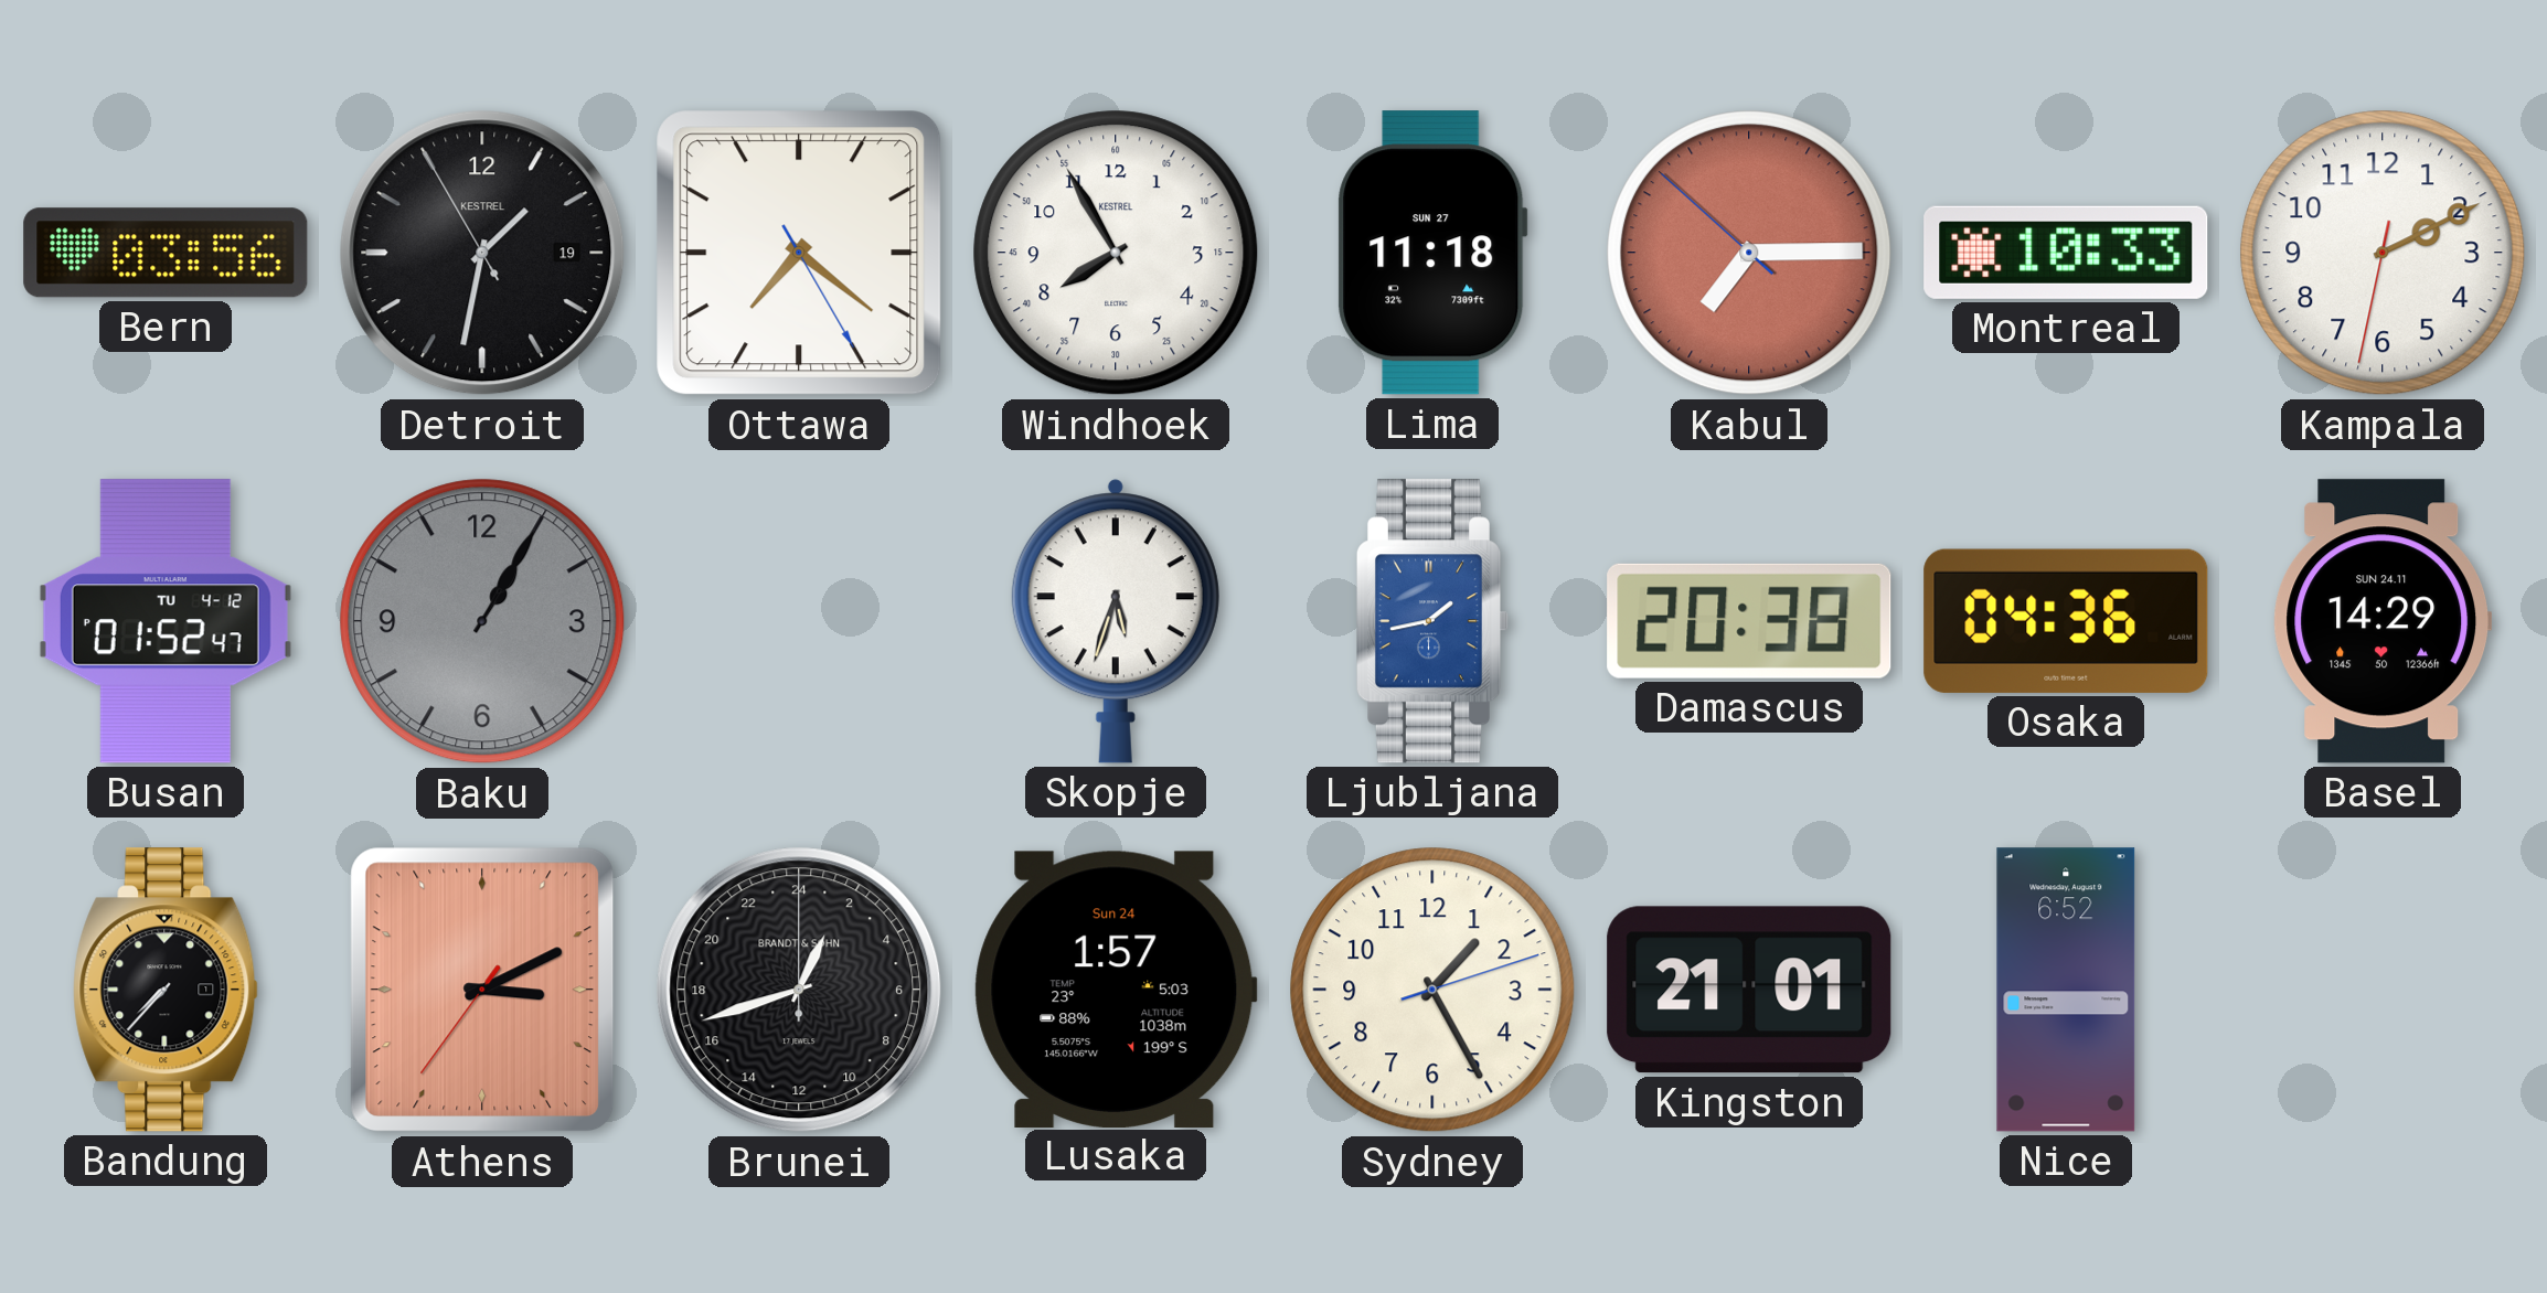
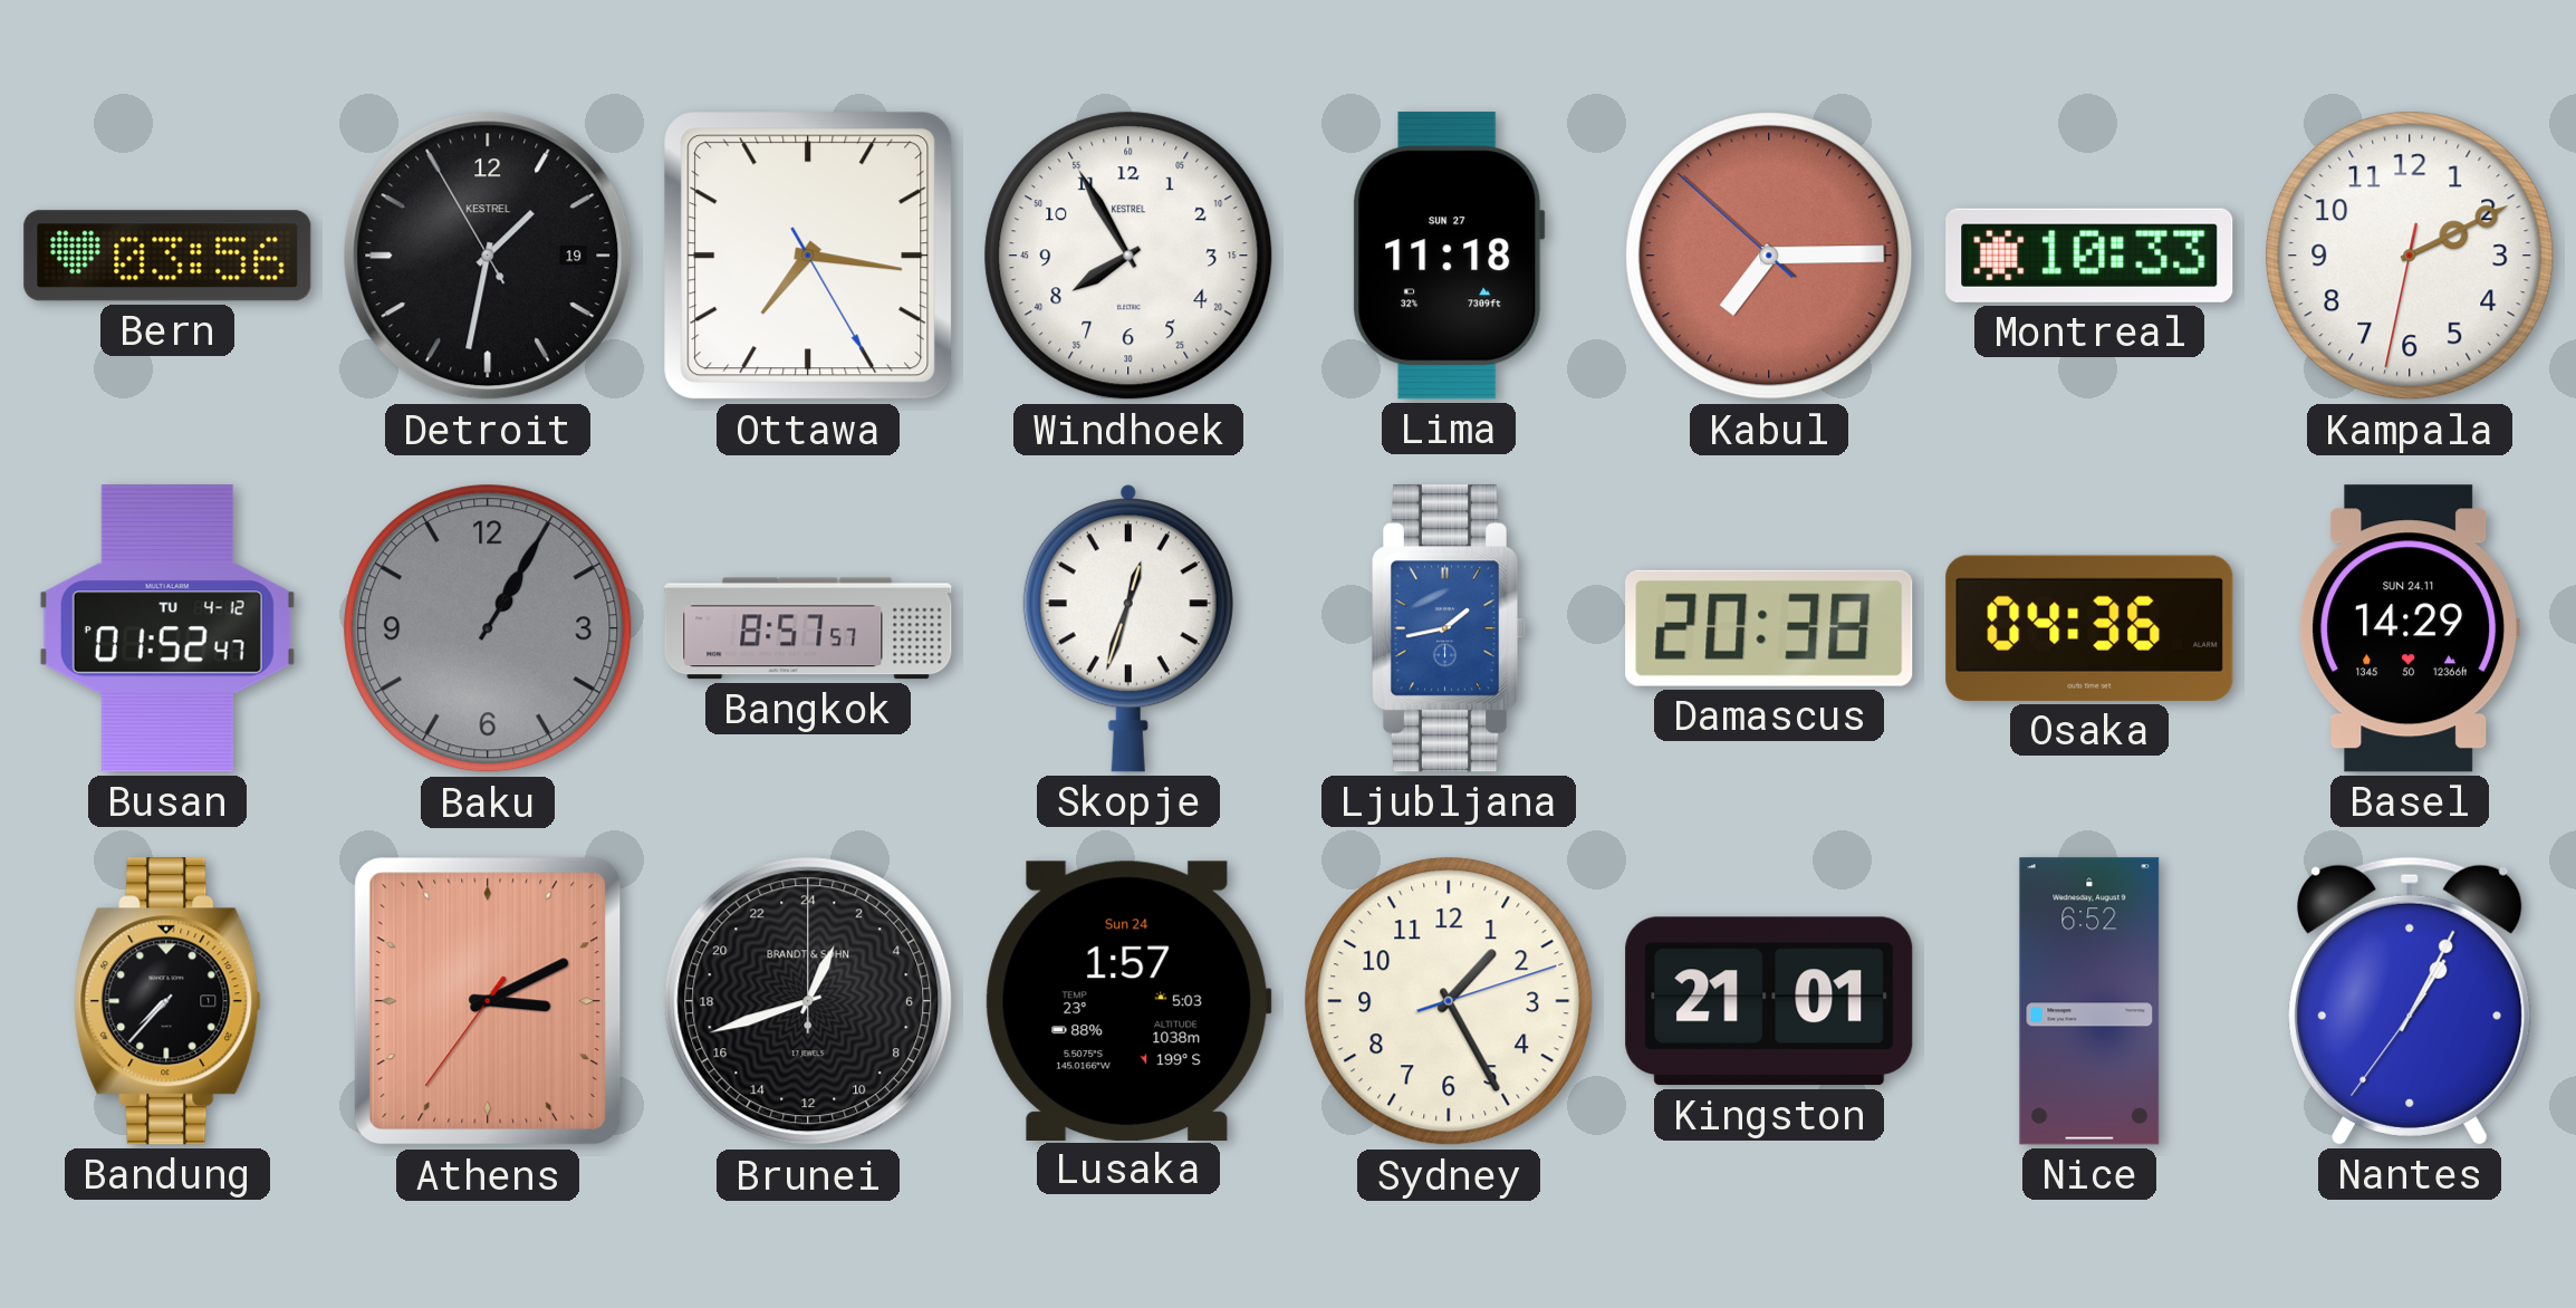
Ottawa: 7:21 -> 7:16 (808, 256)
Bangkok: none -> 8:57 (808, 628)
Skopje: 5:33 -> 12:33 (1128, 628)
Nantes: none -> 1:04 (2410, 1001)
